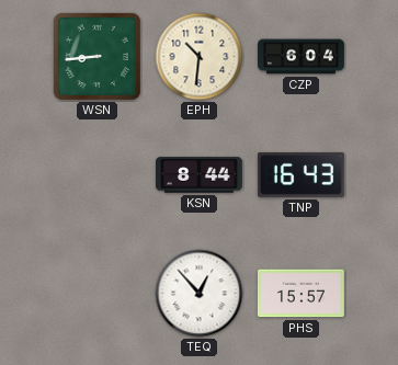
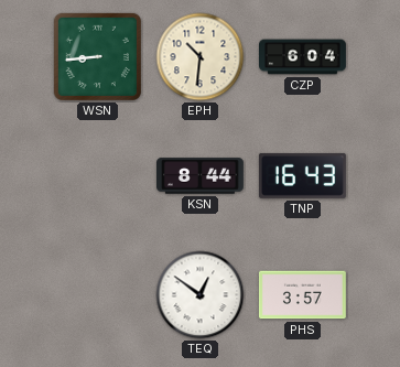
TEQ: 12:53 -> 12:51 (201, 295)
PHS: 15:57 -> 3:57 (302, 295)
